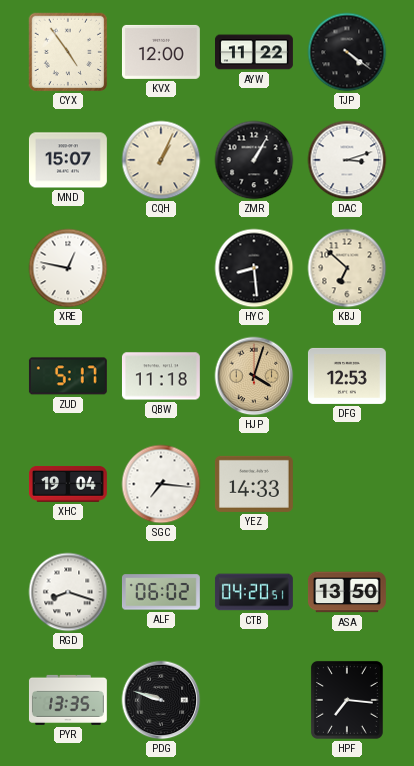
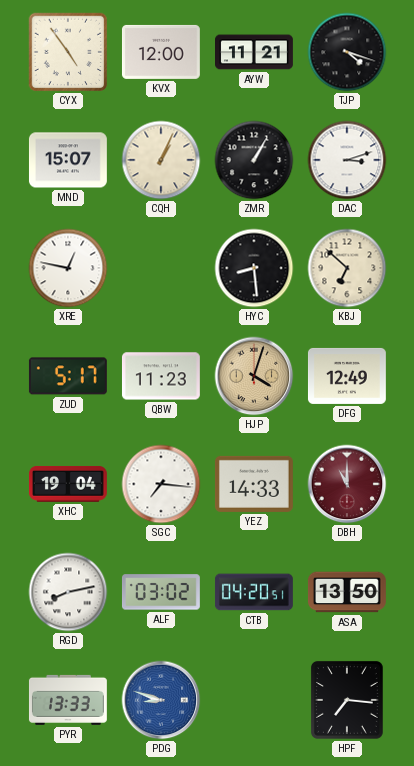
AYW: 11:22 -> 11:21 (255, 52)
TJP: 4:21 -> 4:18 (347, 52)
QBW: 11:18 -> 11:23 (161, 376)
DFG: 12:53 -> 12:49 (347, 376)
DBH: none -> 11:00 (347, 484)
RGD: 8:18 -> 8:13 (68, 592)
ALF: 06:02 -> 03:02 (161, 592)
PYR: 13:35 -> 13:33 (68, 700)
PDG: 9:48 -> 8:48 (161, 700)
PDG dial: black -> blue (161, 700)
